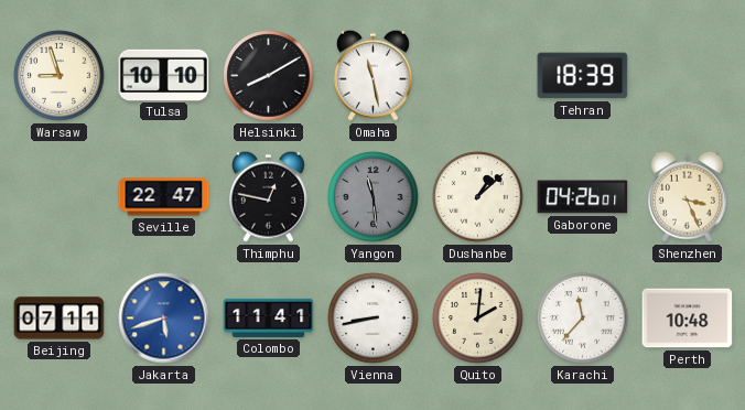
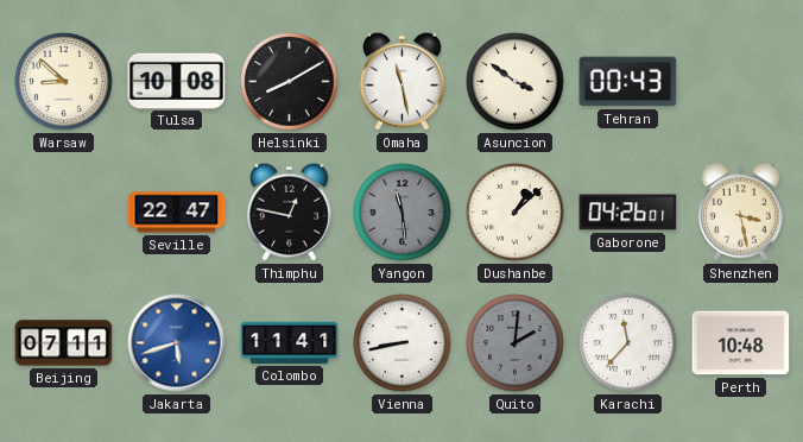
Warsaw: 8:57 -> 8:52 (64, 82)
Tulsa: 10:10 -> 10:08 (177, 81)
Asuncion: none -> 3:51 (516, 82)
Tehran: 18:39 -> 00:43 (628, 82)
Shenzhen: 3:26 -> 3:28 (740, 211)
Quito dial: cream -> grey (516, 343)
